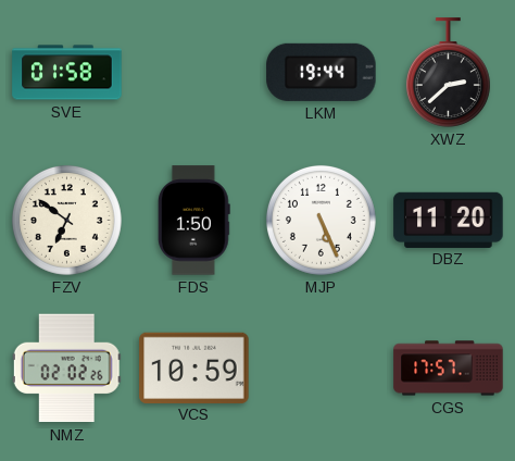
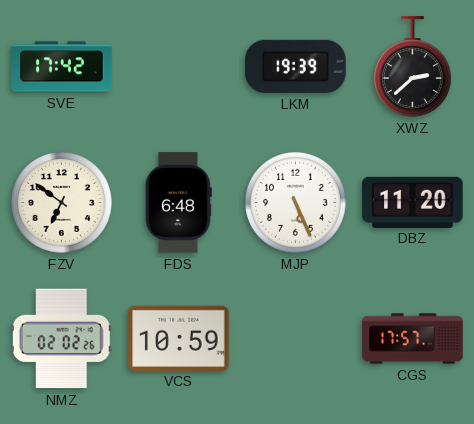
SVE: 01:58 -> 17:42 (62, 67)
LKM: 19:44 -> 19:39 (296, 66)
FDS: 1:50 -> 6:48 (178, 203)
